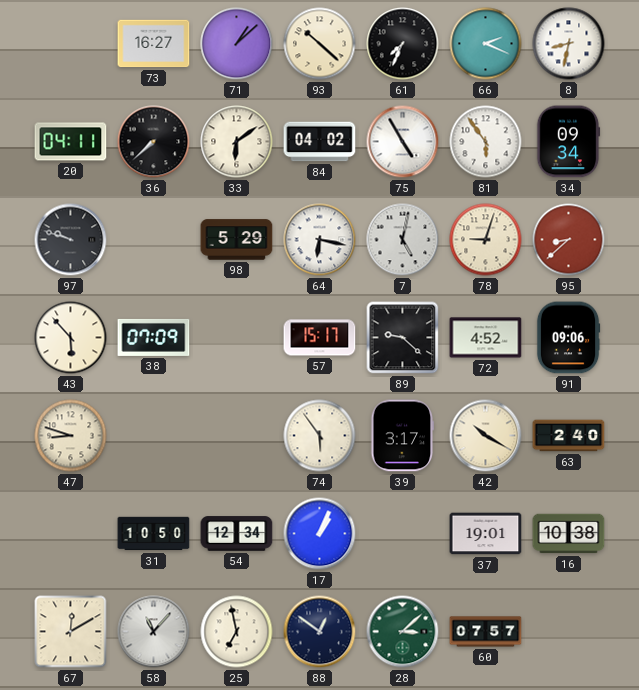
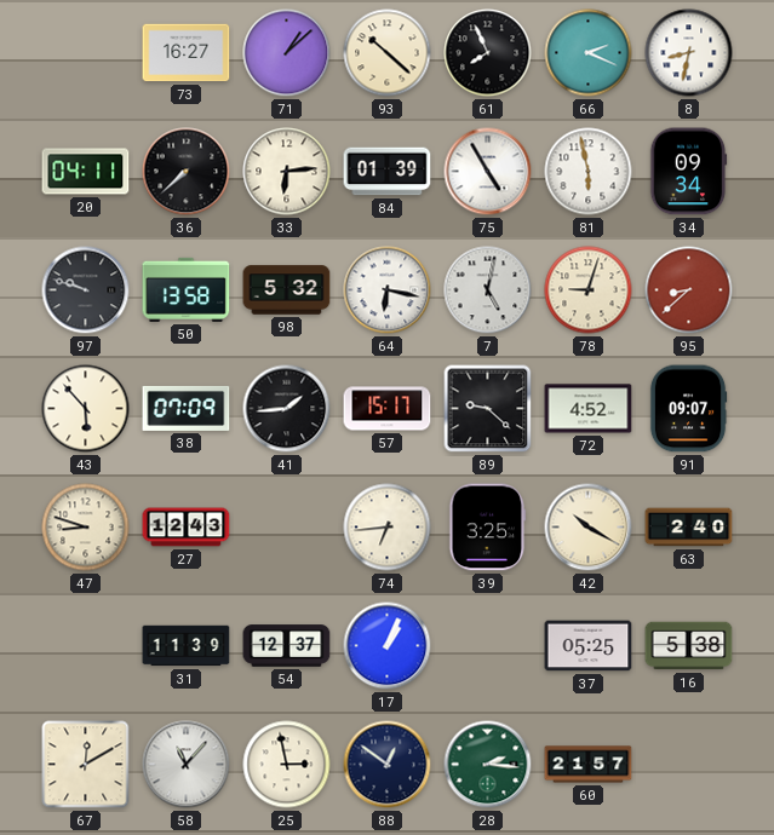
61: 7:34 -> 7:56 (488, 53)
33: 6:09 -> 6:14 (287, 172)
84: 04:02 -> 01:39 (388, 172)
81: 5:54 -> 5:58 (589, 172)
50: none -> 13:58 (187, 289)
98: 5:29 -> 5:32 (287, 290)
41: none -> 1:44 (287, 409)
91: 09:06 -> 09:07 (688, 409)
27: none -> 12:43 (187, 528)
74: 5:54 -> 6:44 (388, 528)
39: 3:17 -> 3:25 (488, 528)
31: 10:50 -> 11:39 (187, 646)
54: 12:34 -> 12:37 (287, 646)
37: 19:01 -> 05:25 (589, 646)
16: 10:38 -> 5:38 (689, 646)
25: 6:58 -> 2:58 (287, 765)
28: 3:08 -> 2:16 (488, 765)
60: 07:57 -> 21:57 (589, 765)
